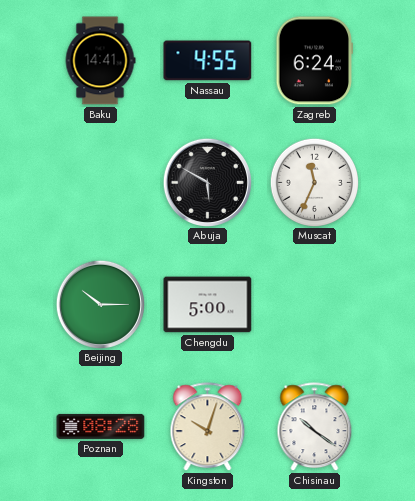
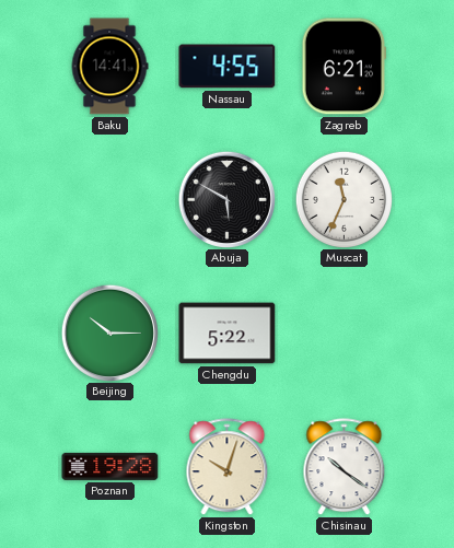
Zagreb: 6:24 -> 6:21 (344, 67)
Chengdu: 5:00 -> 5:22 (228, 334)
Poznan: 08:28 -> 19:28 (110, 466)
